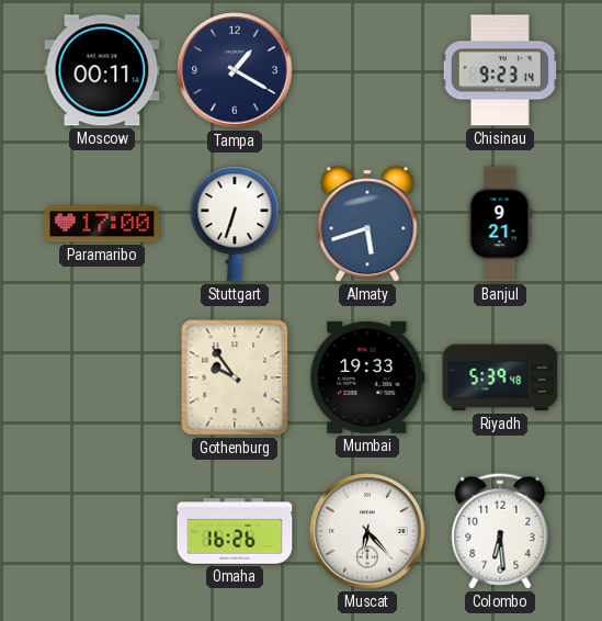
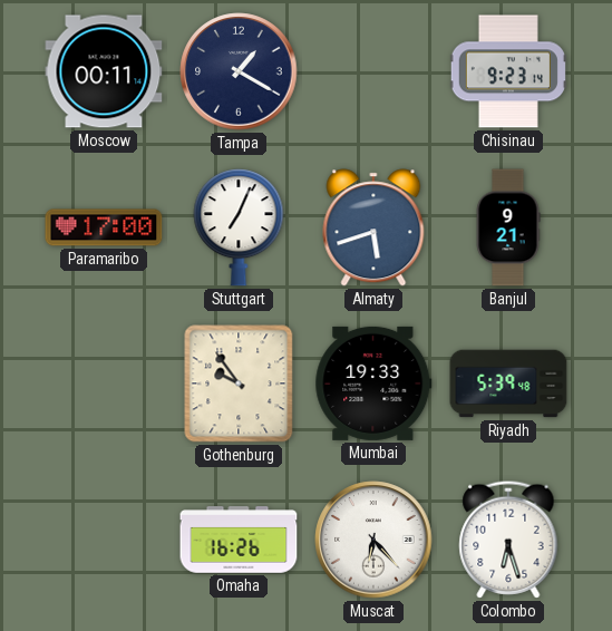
Stuttgart: 6:33 -> 7:04 (239, 227)
Colombo: 6:29 -> 6:27 (508, 540)
